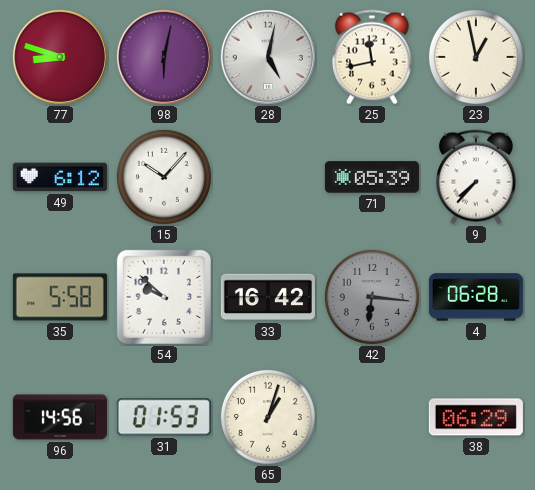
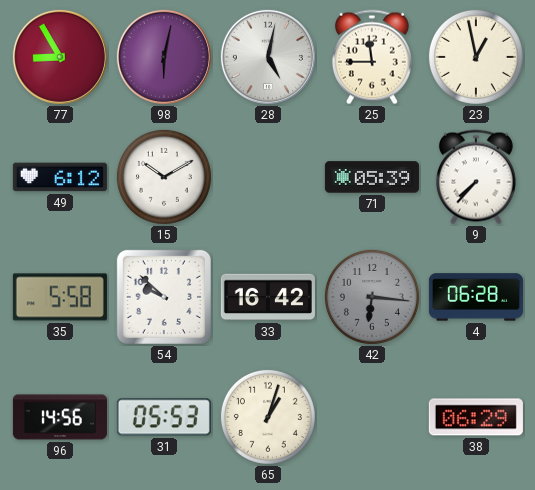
77: 8:48 -> 8:55 (60, 57)
25: 11:43 -> 11:45 (372, 57)
15: 10:07 -> 10:10 (164, 177)
31: 01:53 -> 05:53 (164, 417)
